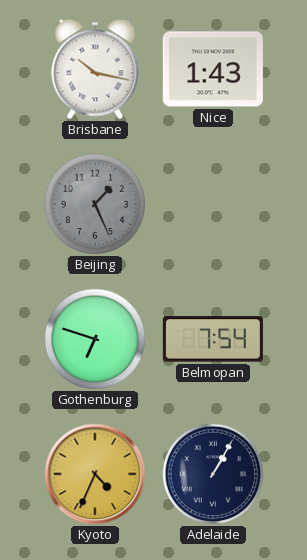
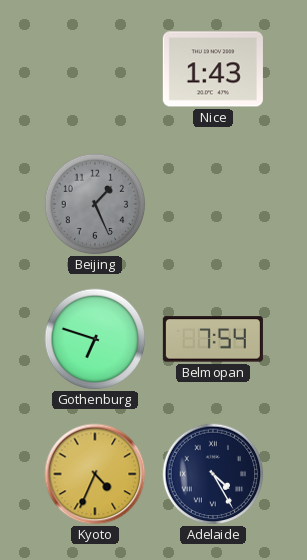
Brisbane: 10:17 -> none (95, 69)
Adelaide: 1:05 -> 4:25 (213, 474)
